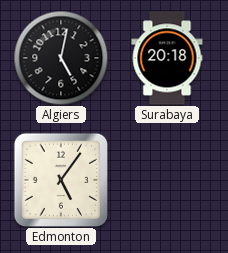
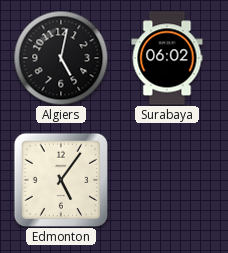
Surabaya: 20:18 -> 06:02 (167, 58)
